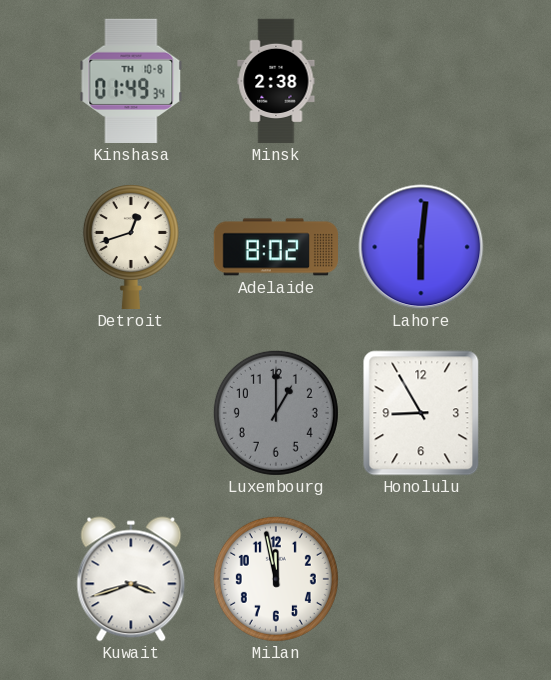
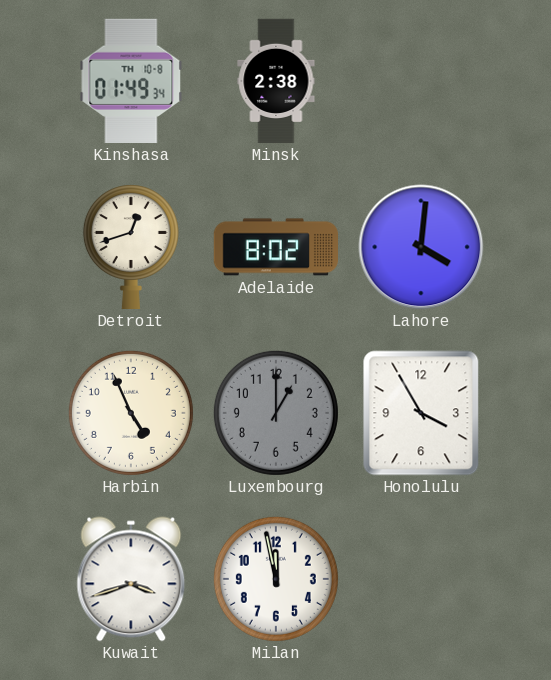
Lahore: 6:01 -> 4:01 (421, 247)
Harbin: none -> 4:56 (131, 413)
Honolulu: 8:55 -> 3:55 (421, 413)
